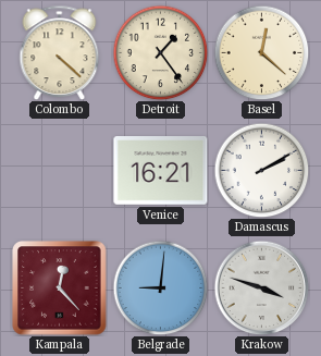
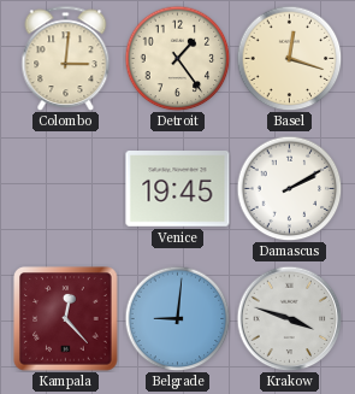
Colombo: 4:22 -> 3:01 (66, 58)
Basel: 12:22 -> 12:18 (289, 58)
Venice: 16:21 -> 19:45 (178, 189)
